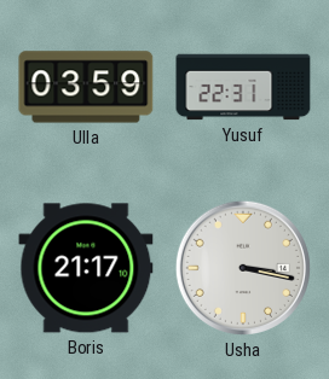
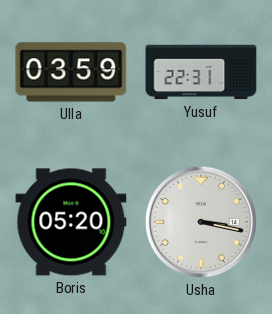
Boris: 21:17 -> 05:20 (71, 222)
